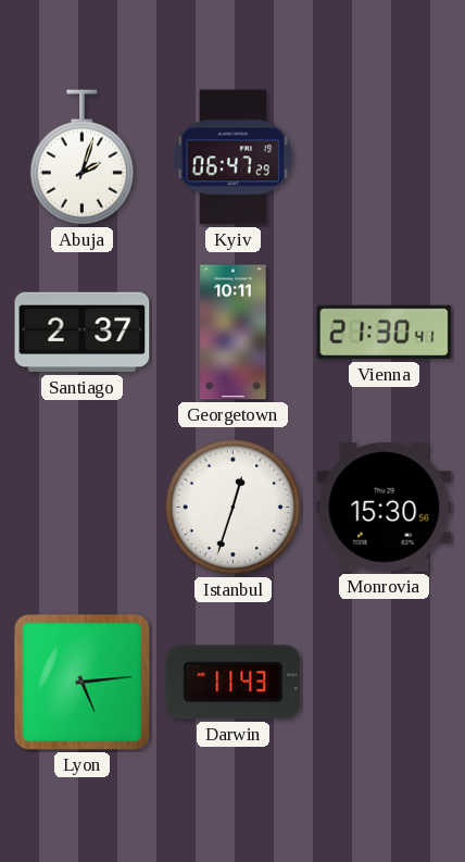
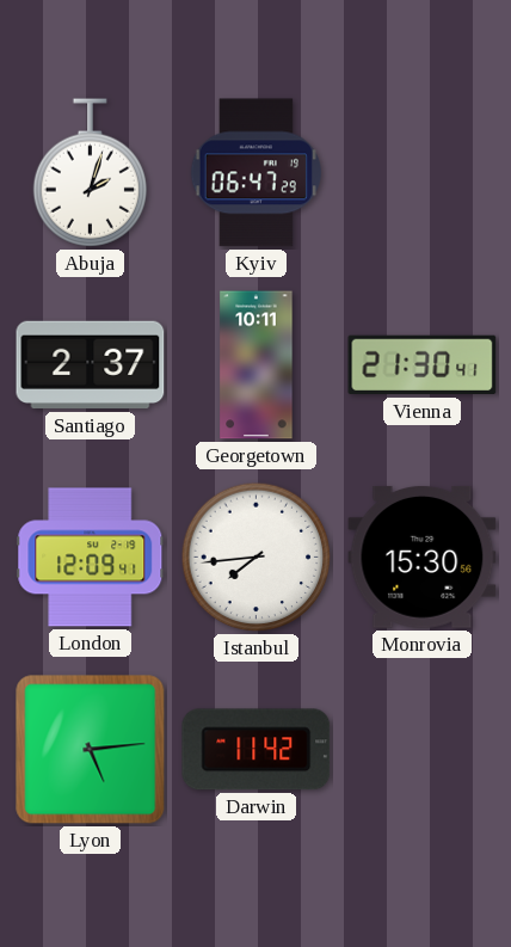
London: none -> 12:09 (91, 558)
Istanbul: 12:33 -> 7:44 (257, 558)
Darwin: 11:43 -> 11:42 (257, 750)
